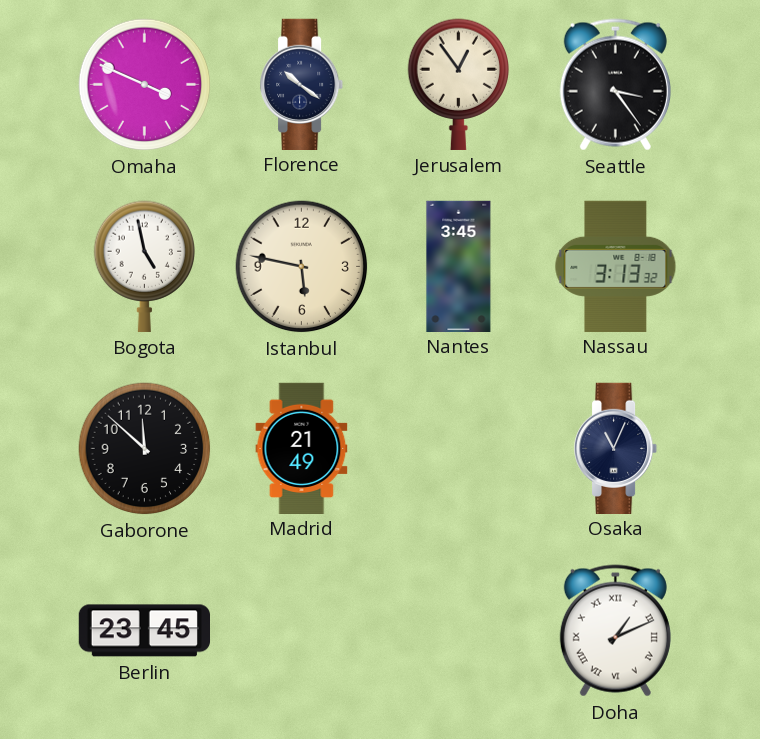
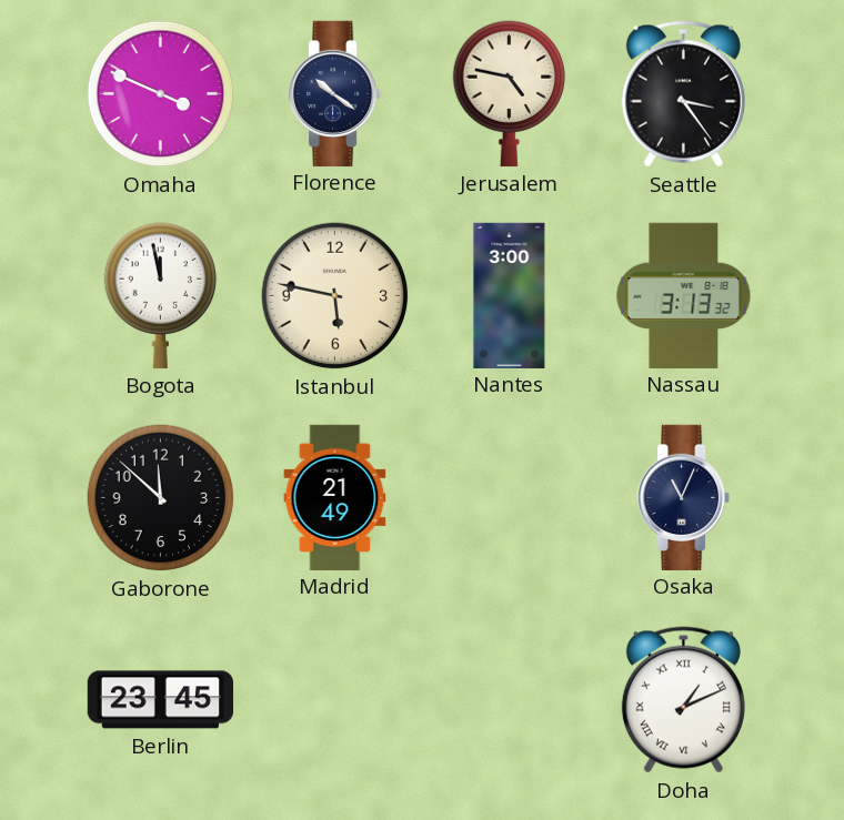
Jerusalem: 12:54 -> 4:47 (509, 93)
Bogota: 4:58 -> 11:58 (160, 295)
Nantes: 3:45 -> 3:00 (510, 295)
